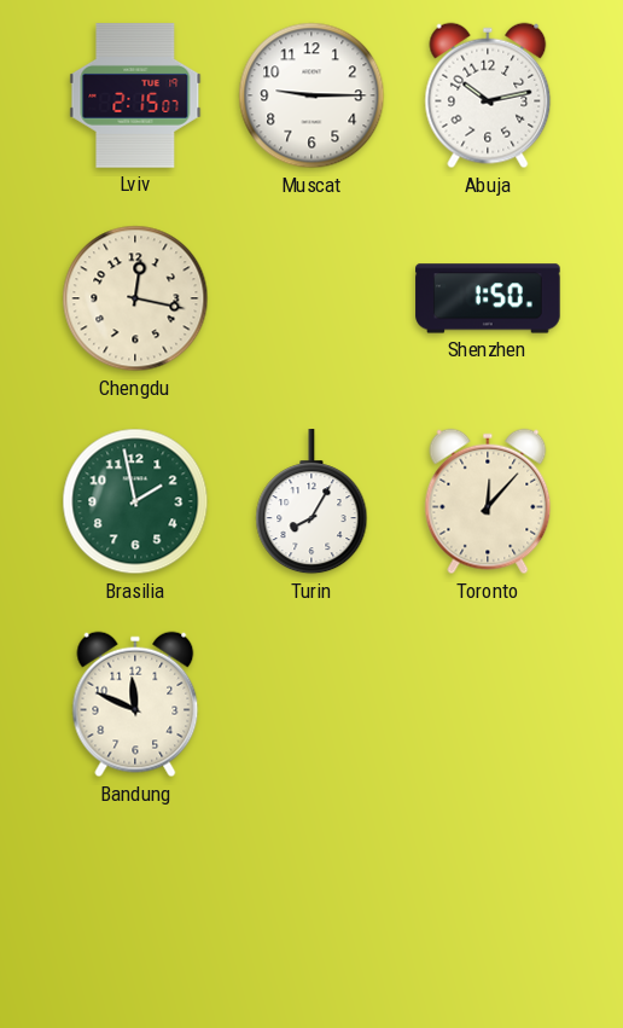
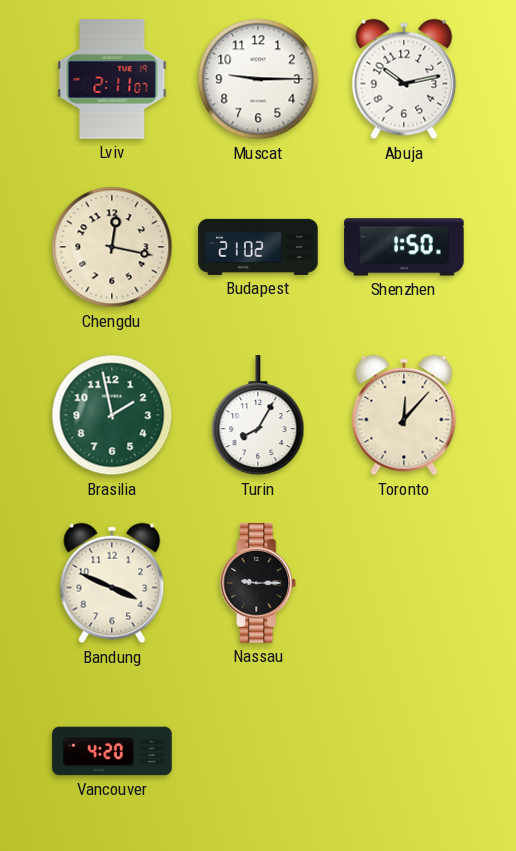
Lviv: 2:15 -> 2:11 (112, 79)
Budapest: none -> 21:02 (258, 247)
Bandung: 11:49 -> 3:49 (112, 583)
Nassau: none -> 9:15 (258, 583)
Vancouver: none -> 4:20 (112, 751)
